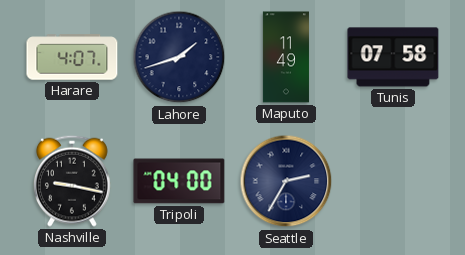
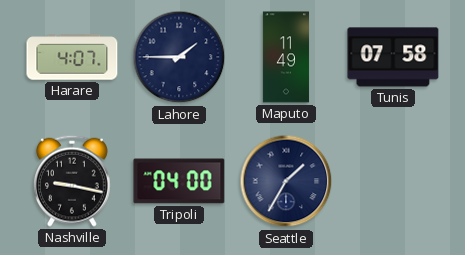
Lahore: 1:42 -> 1:45 (179, 57)
Seattle: 2:35 -> 1:35 (286, 181)
